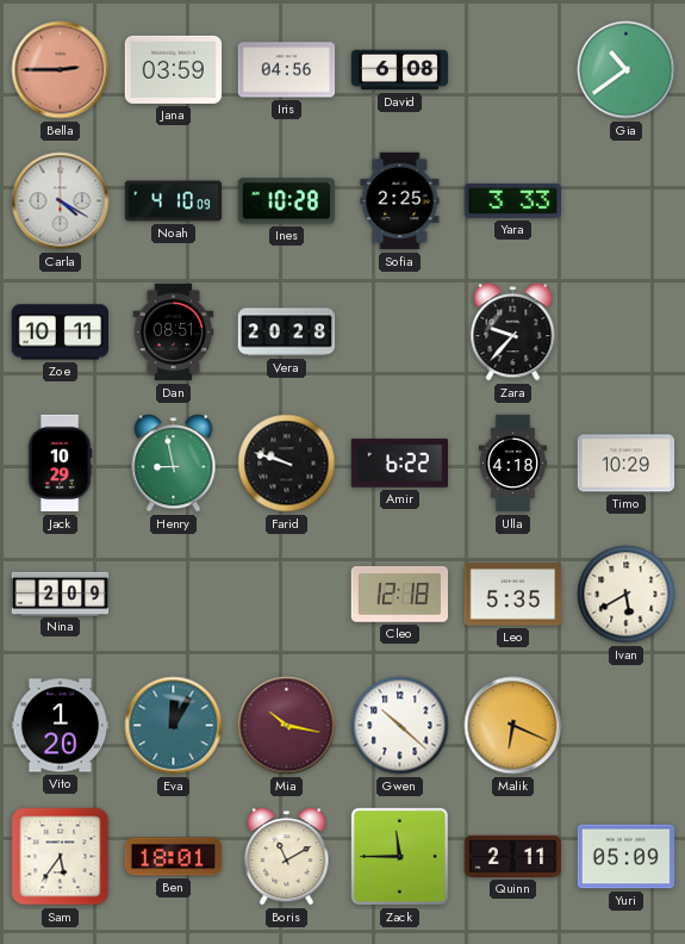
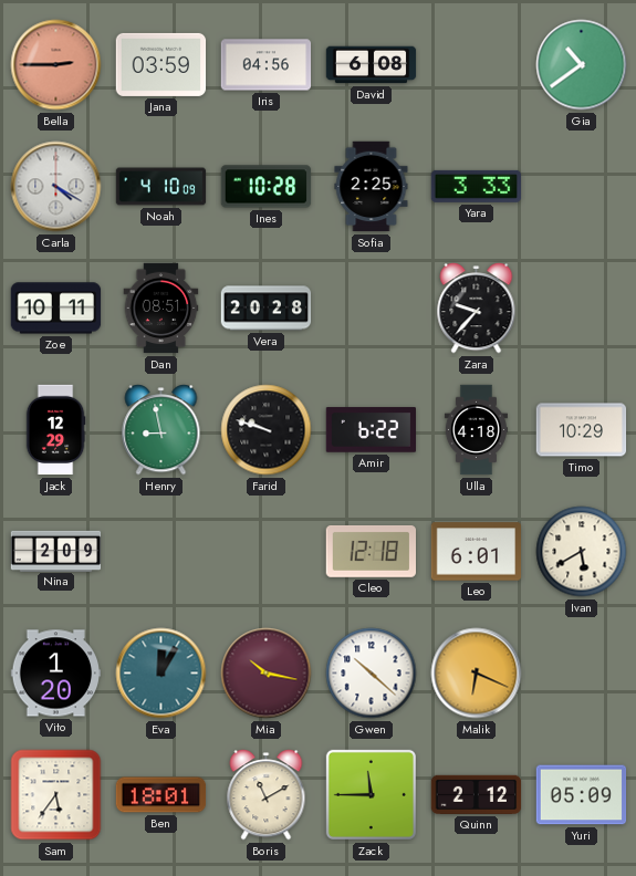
Jack: 10:29 -> 12:29 (55, 430)
Leo: 5:35 -> 6:01 (477, 552)
Quinn: 2:11 -> 2:12 (477, 794)
